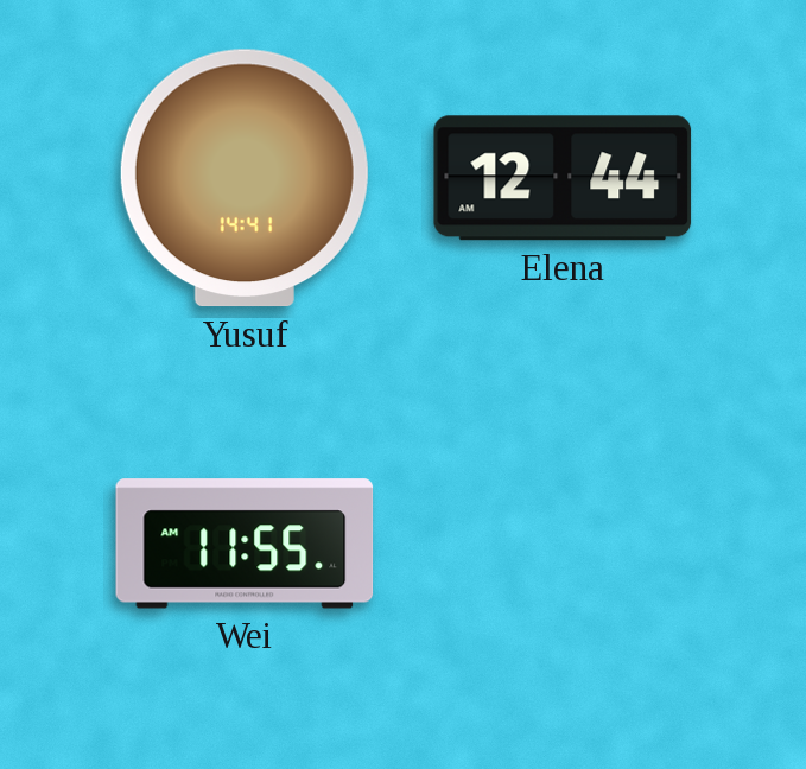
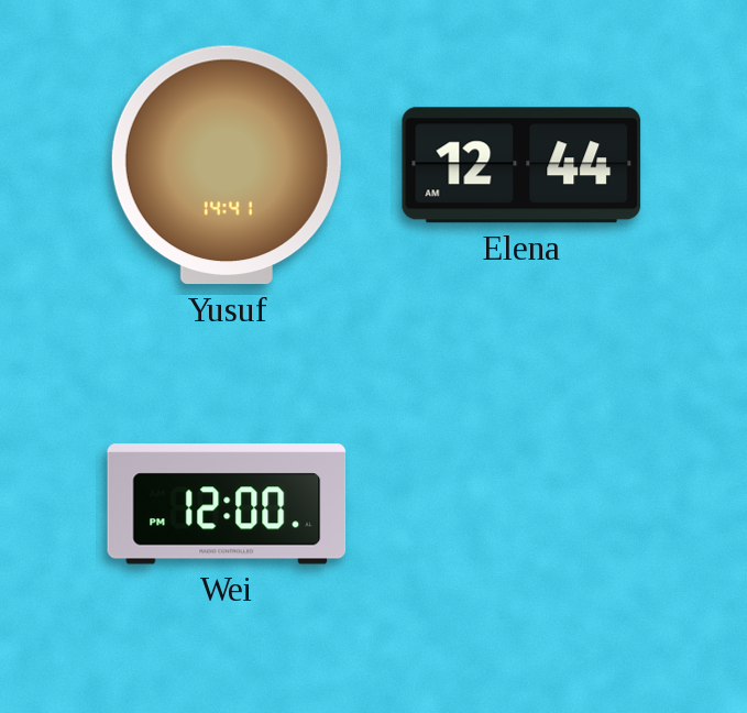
Wei: 11:55 -> 12:00 (227, 504)
